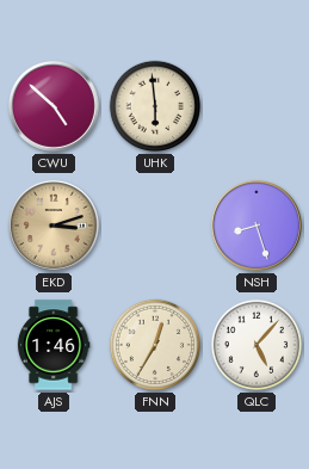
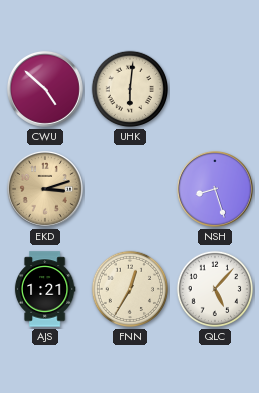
UHK: 5:59 -> 6:01 (130, 89)
AJS: 1:46 -> 1:21 (45, 289)
